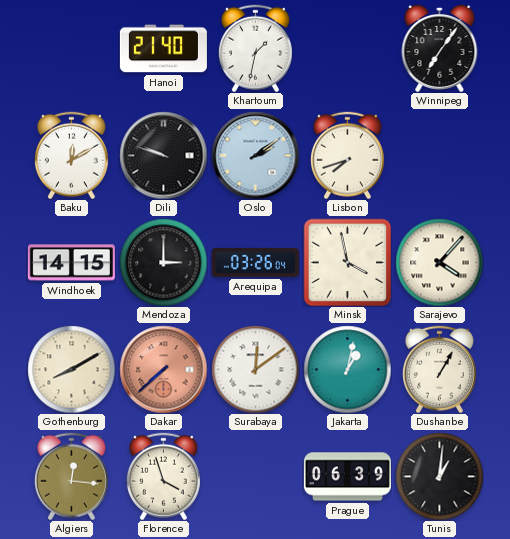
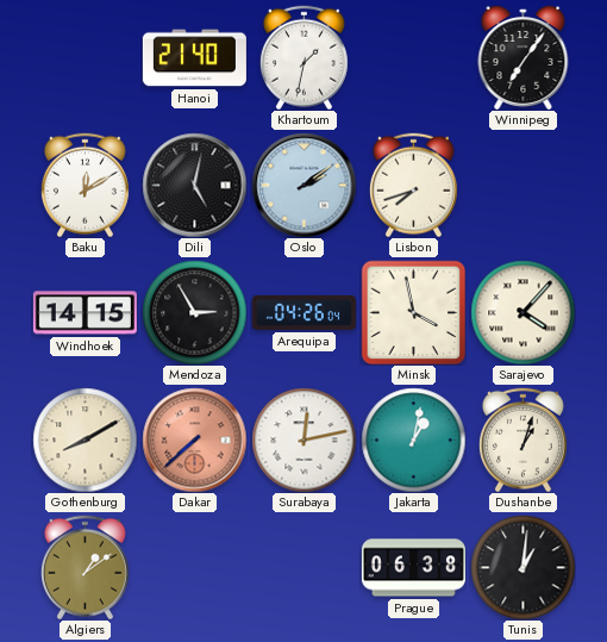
Dili: 9:48 -> 5:02 (194, 185)
Mendoza: 3:00 -> 2:55 (194, 312)
Arequipa: 03:26 -> 04:26 (303, 312)
Surabaya: 12:09 -> 12:13 (303, 440)
Dushanbe: 1:05 -> 1:03 (522, 440)
Algiers: 12:16 -> 1:09 (85, 567)
Florence: 3:57 -> none (163, 476)
Prague: 06:39 -> 06:38 (413, 568)
